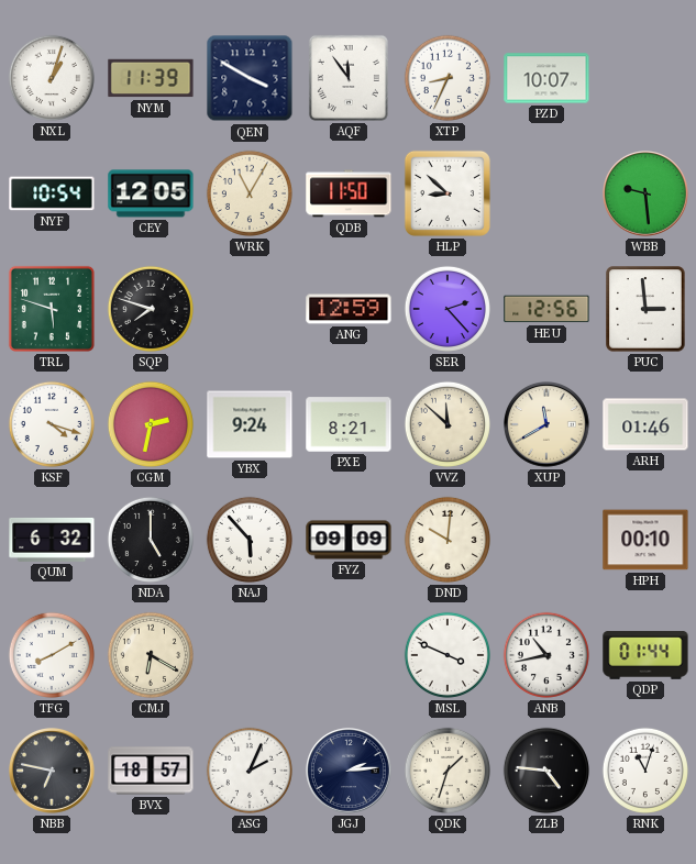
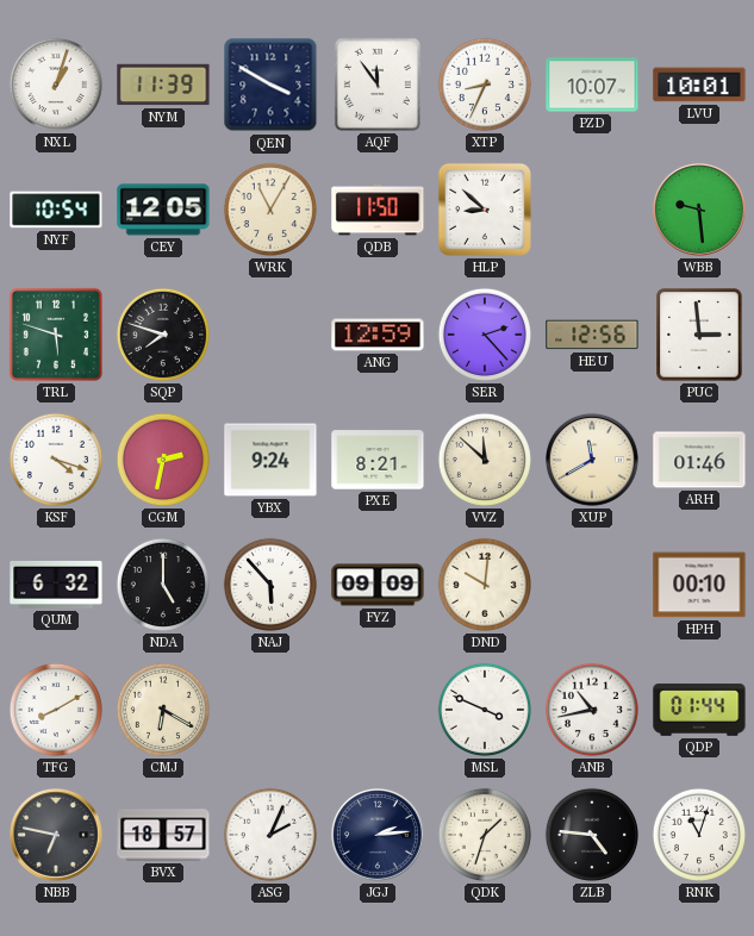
LVU: none -> 10:01 (699, 85)
